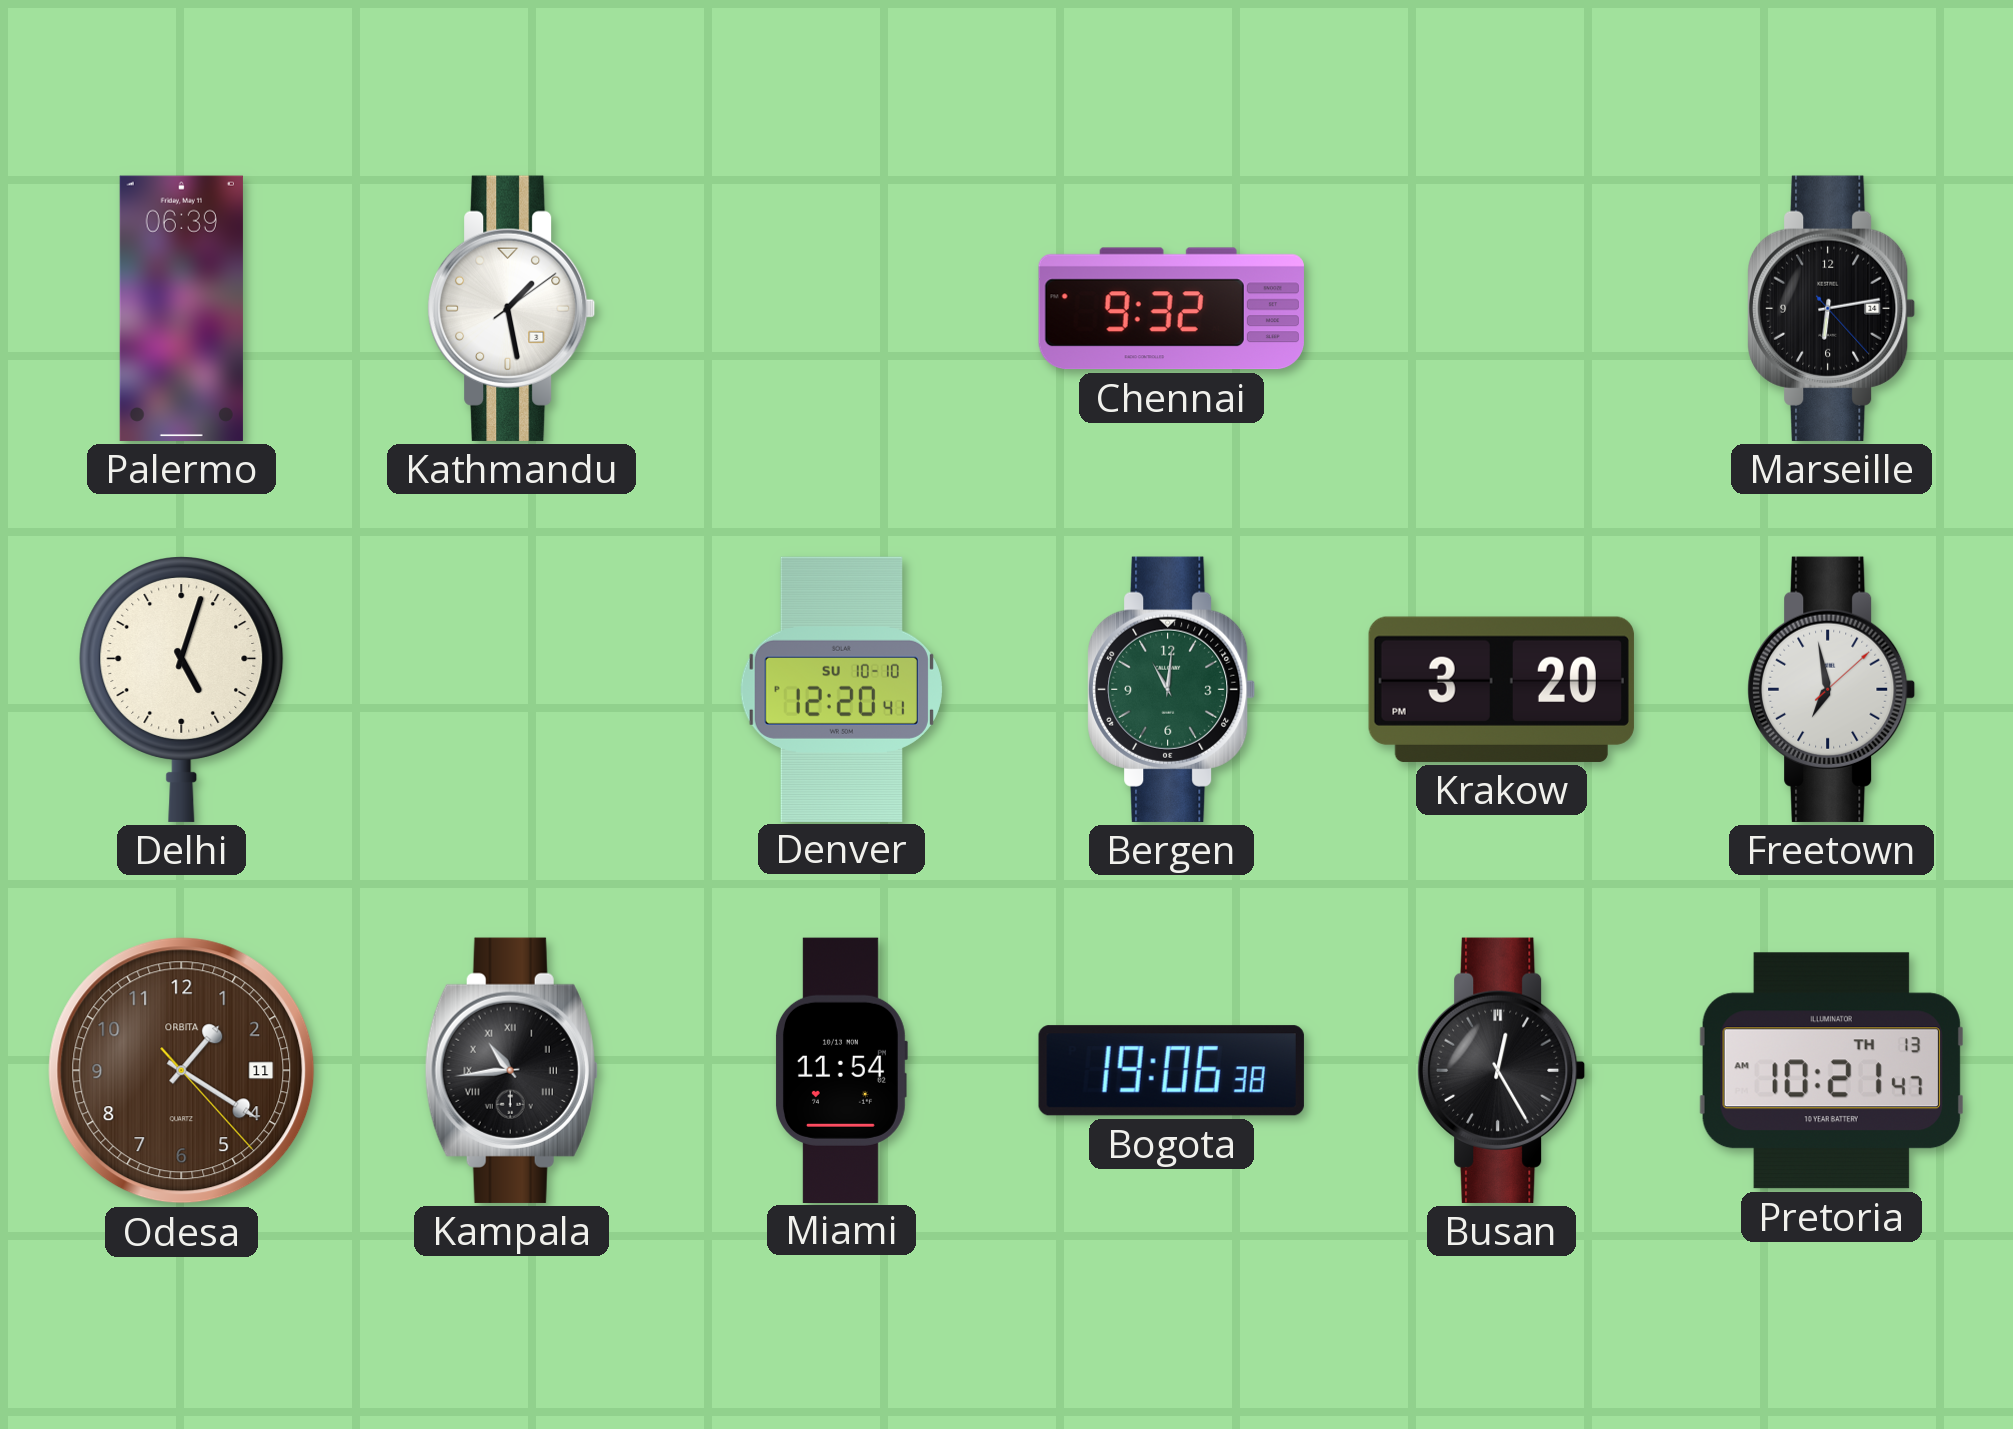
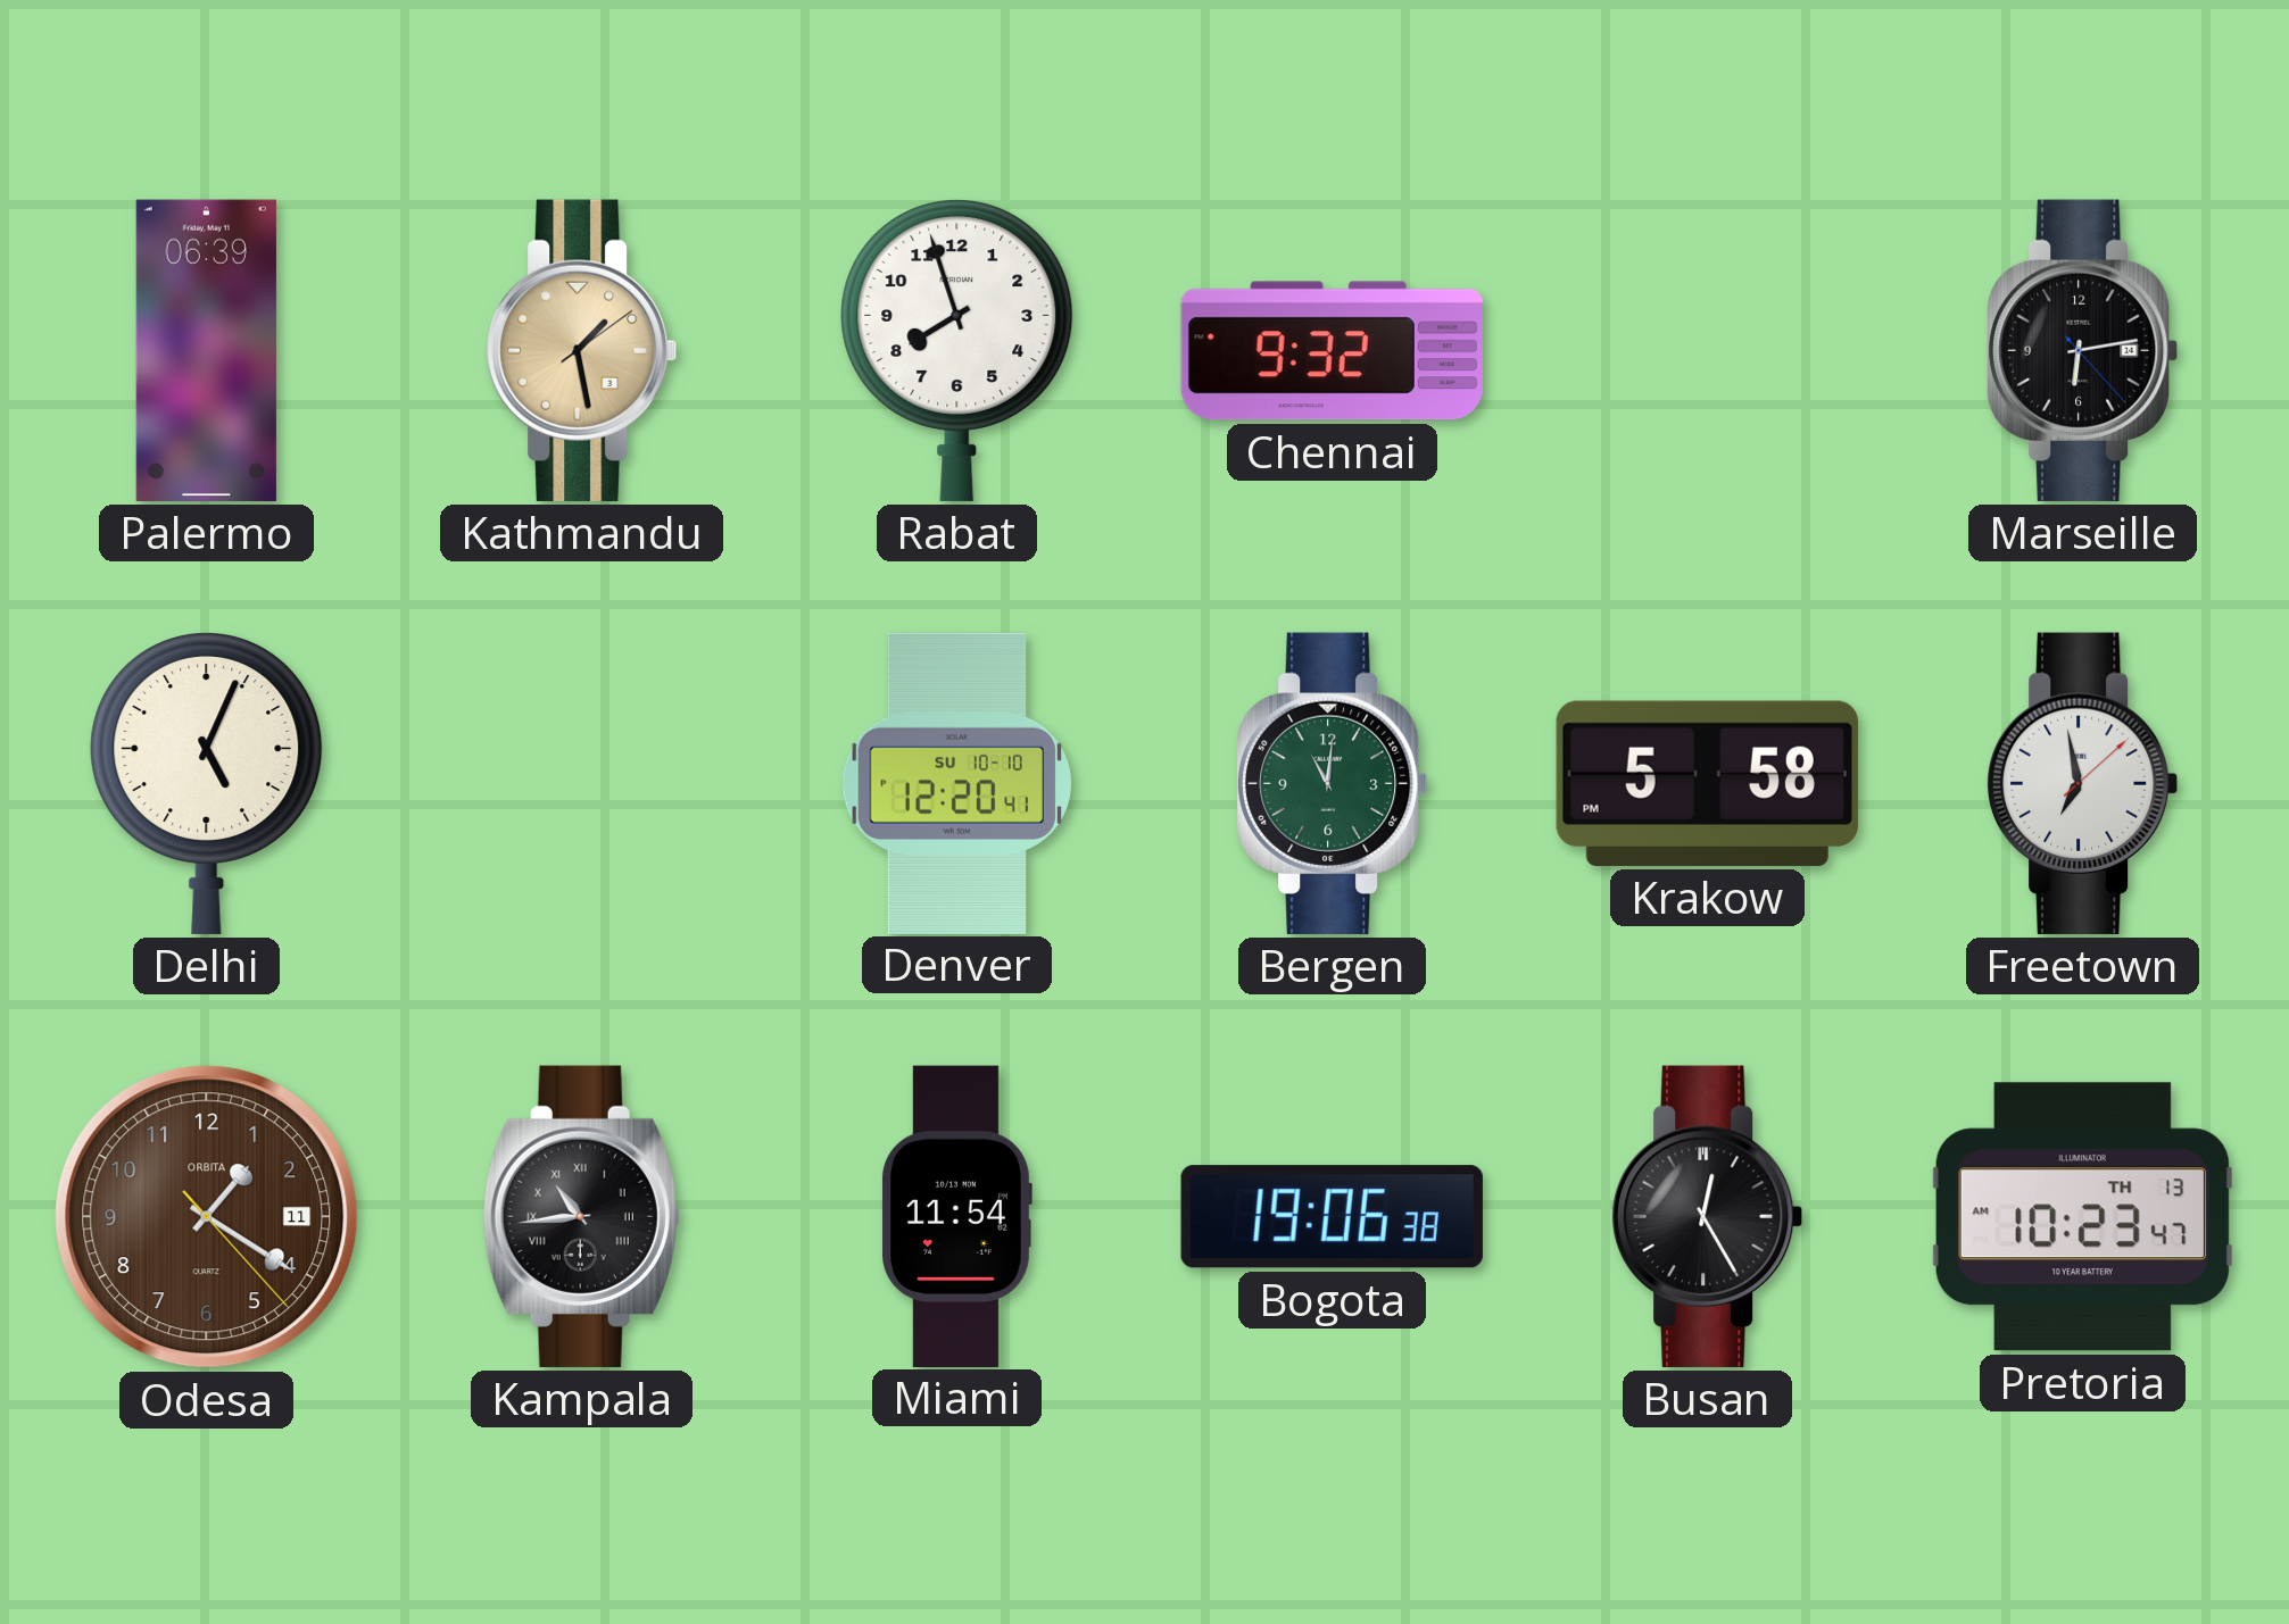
Kathmandu dial: white -> champagne (582, 350)
Rabat: none -> 7:57 (957, 351)
Delhi: 5:03 -> 5:04 (207, 784)
Krakow: 3:20 -> 5:58 (1707, 783)
Pretoria: 10:21 -> 10:23 (2082, 1217)
